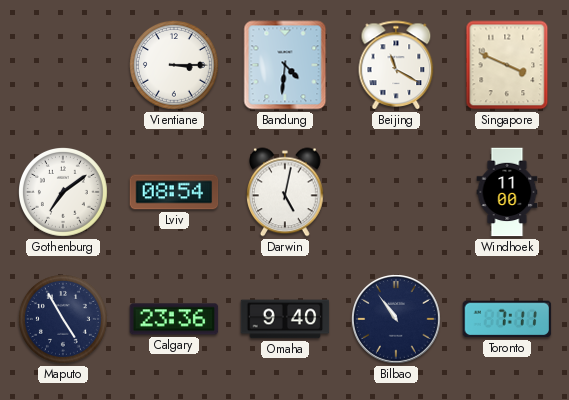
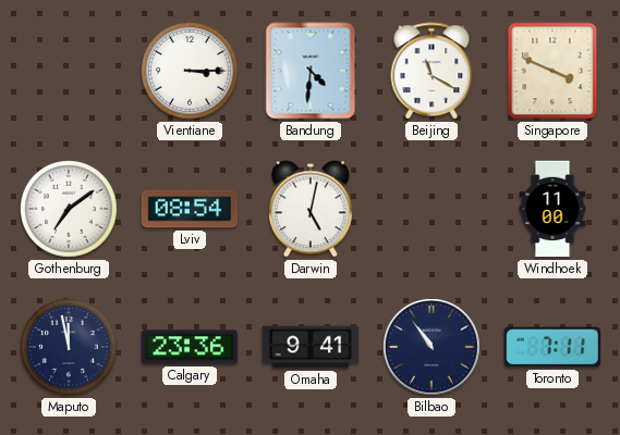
Maputo: 4:55 -> 11:58 (70, 348)
Omaha: 9:40 -> 9:41 (311, 347)
